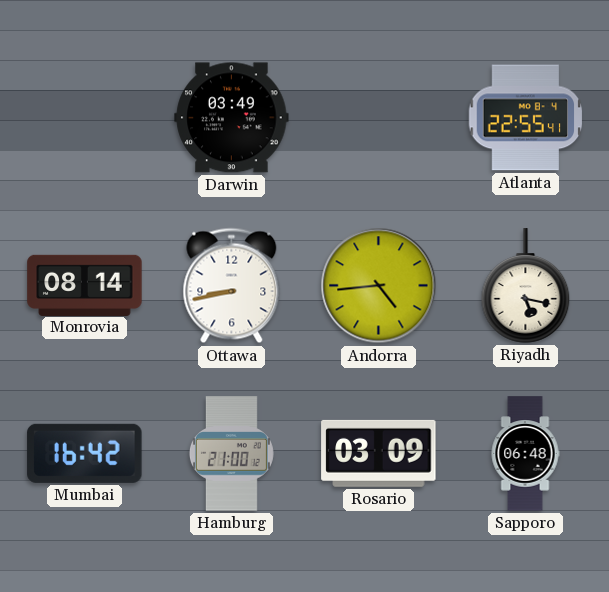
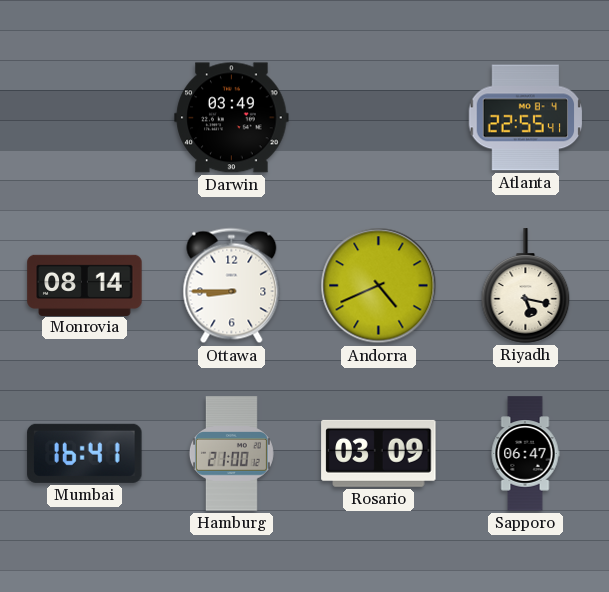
Ottawa: 8:43 -> 8:45 (232, 286)
Andorra: 4:44 -> 4:41 (379, 286)
Mumbai: 16:42 -> 16:41 (85, 453)
Sapporo: 06:48 -> 06:47 (525, 454)
